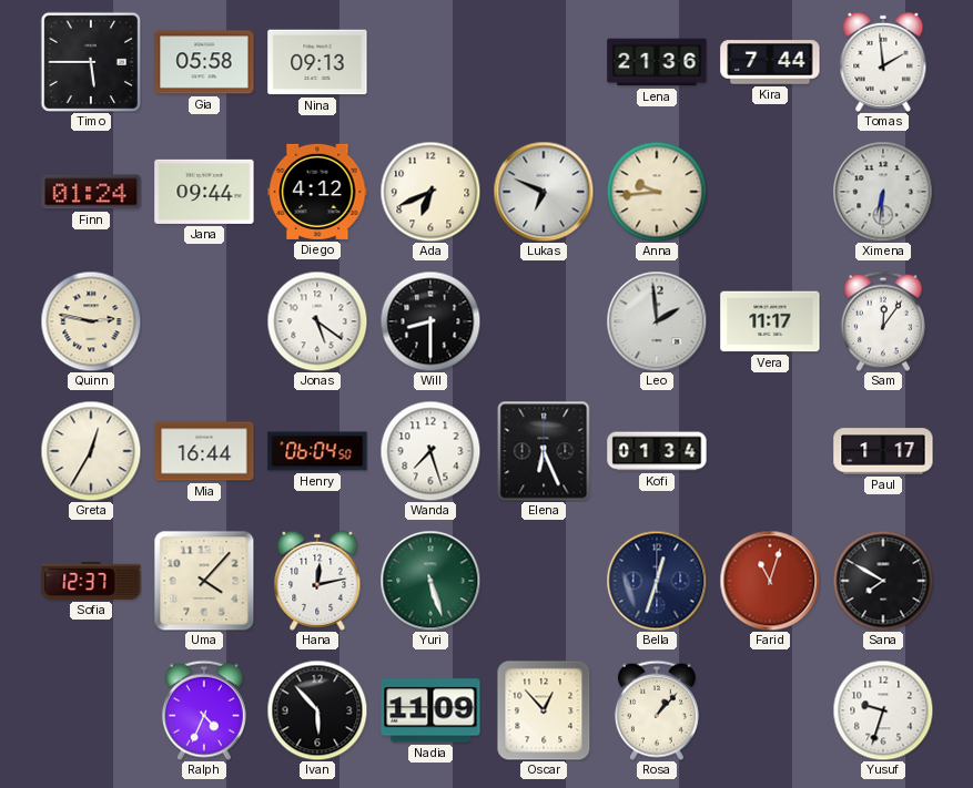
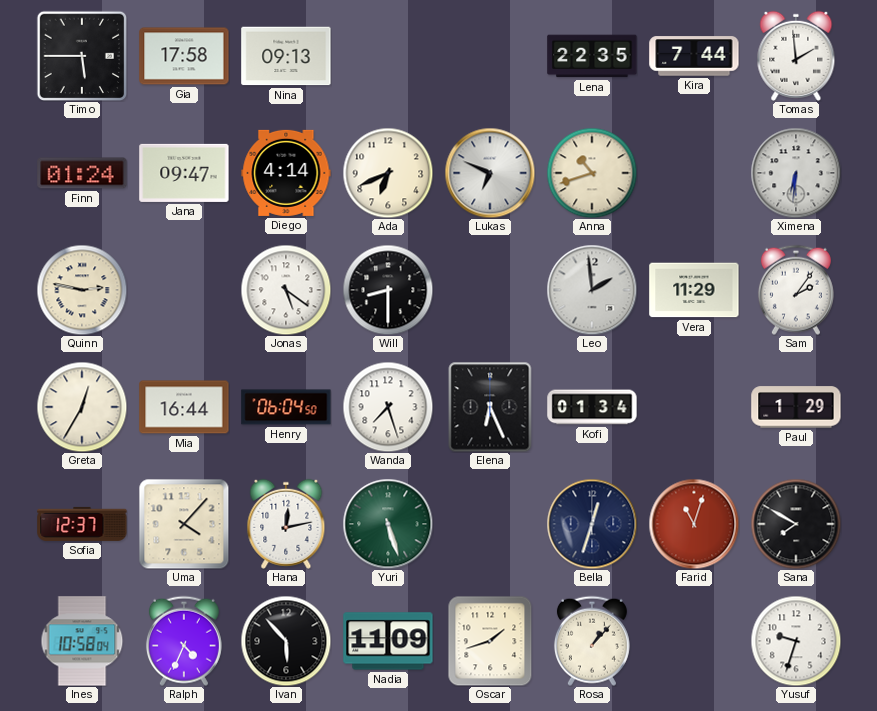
Gia: 05:58 -> 17:58 (184, 56)
Lena: 21:36 -> 22:35 (592, 56)
Jana: 09:44 -> 09:47 (184, 173)
Diego: 4:12 -> 4:14 (286, 173)
Anna: 9:44 -> 10:42 (592, 173)
Vera: 11:17 -> 11:29 (694, 290)
Sam: 12:06 -> 2:06 (796, 290)
Paul: 1:17 -> 1:29 (796, 407)
Ines: none -> 10:58 (82, 641)
Oscar: 12:53 -> 1:42 (490, 641)
